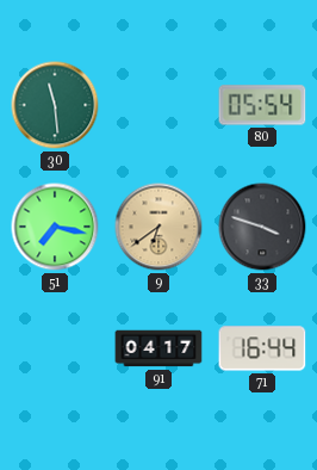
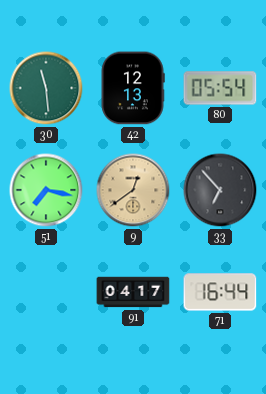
42: none -> 12:13 (133, 88)
9: 6:39 -> 12:39 (133, 190)
33: 3:48 -> 6:53 (220, 190)
